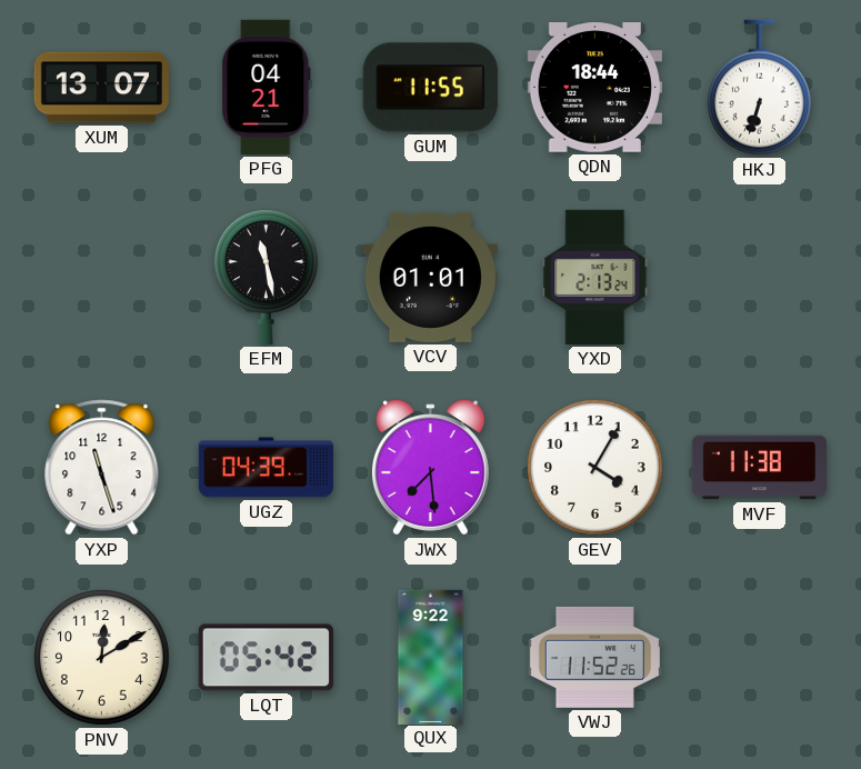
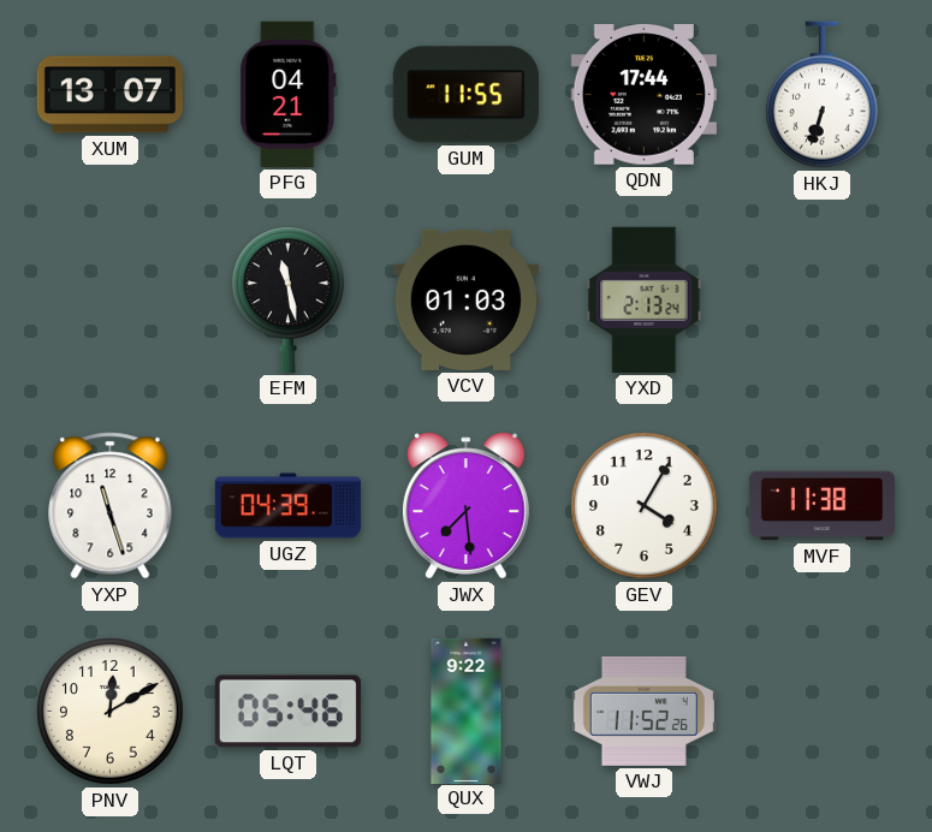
QDN: 18:44 -> 17:44 (643, 95)
VCV: 01:01 -> 01:03 (465, 299)
LQT: 05:42 -> 05:46 (287, 712)
